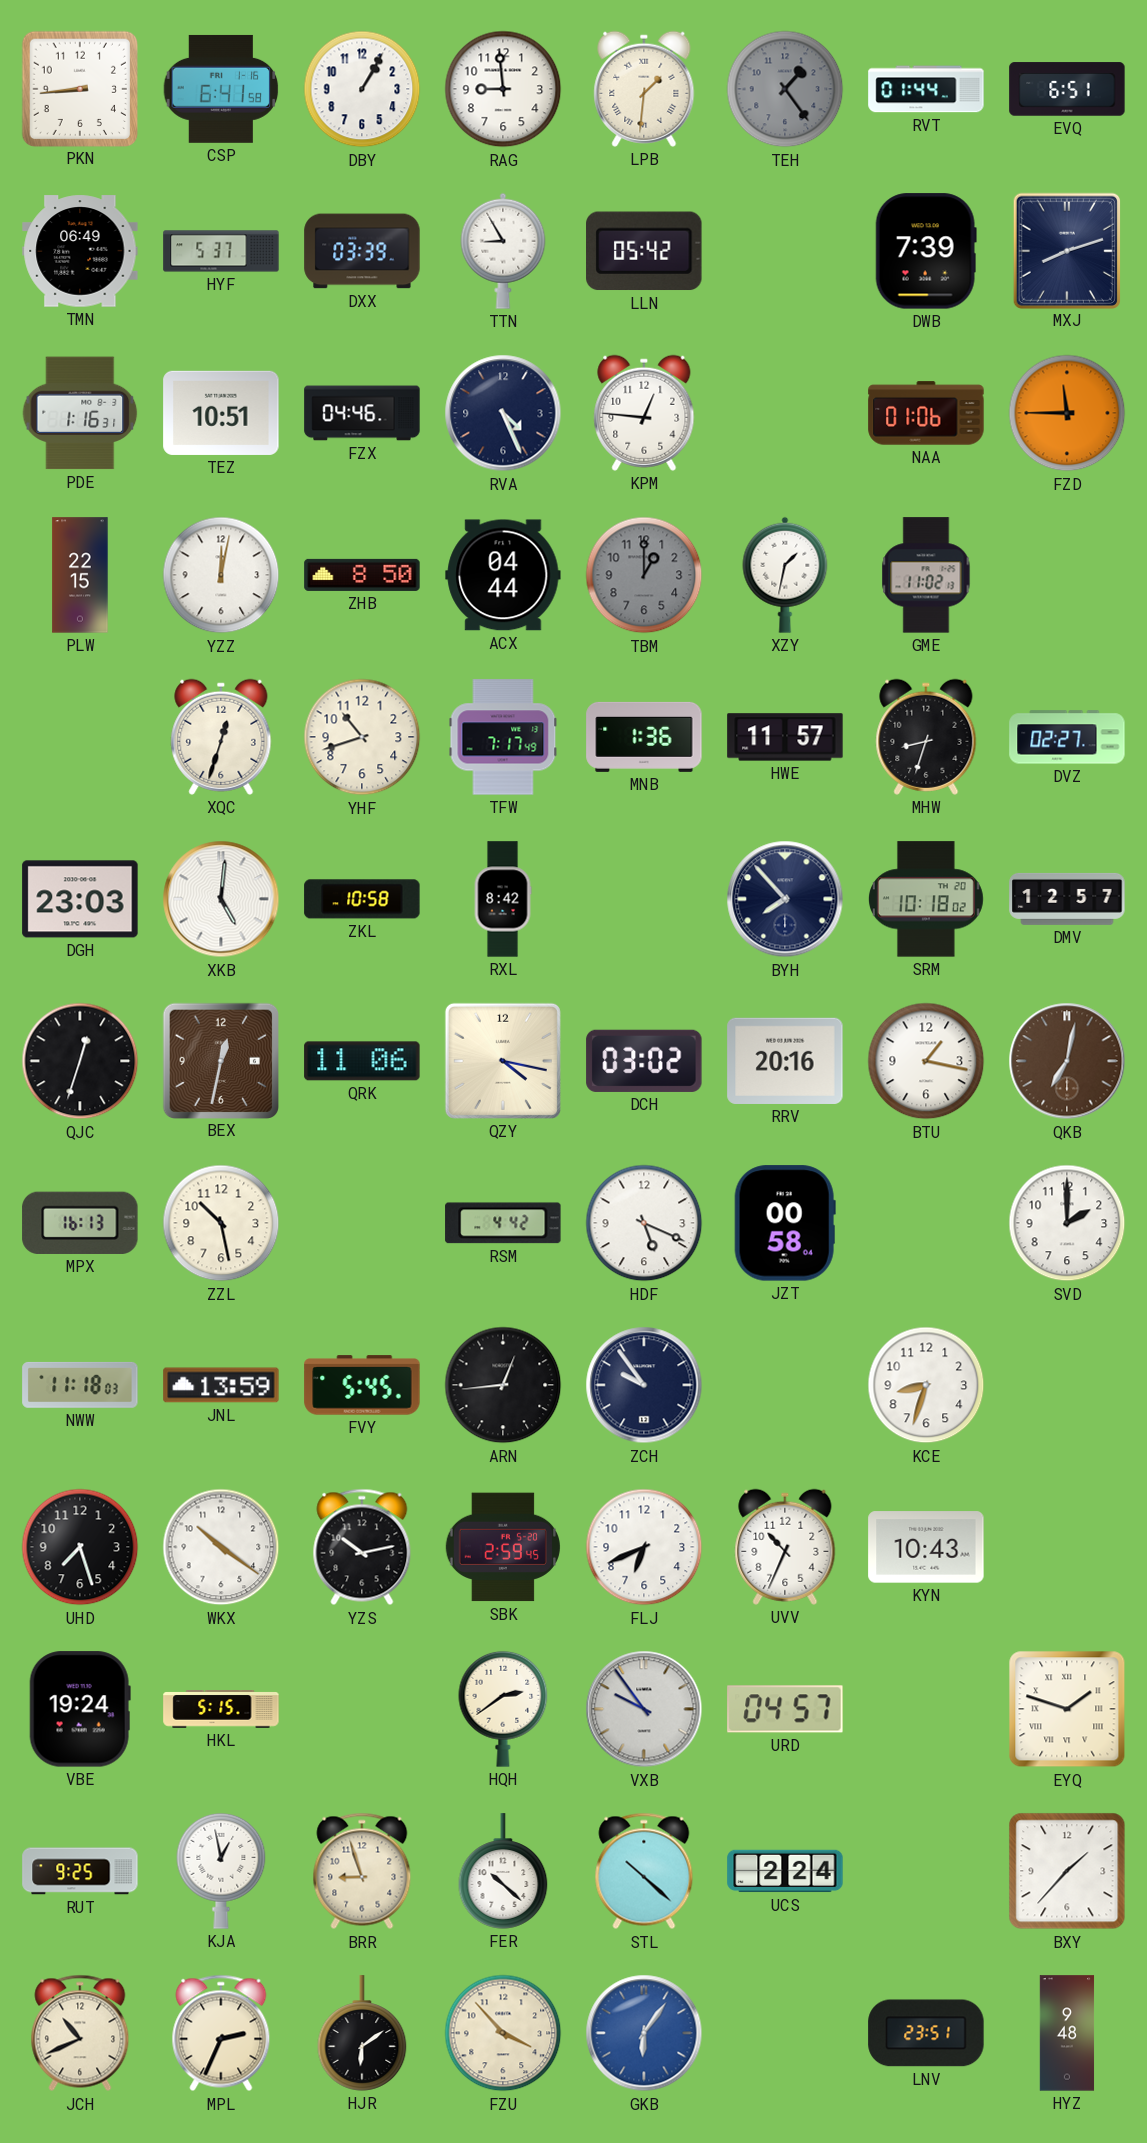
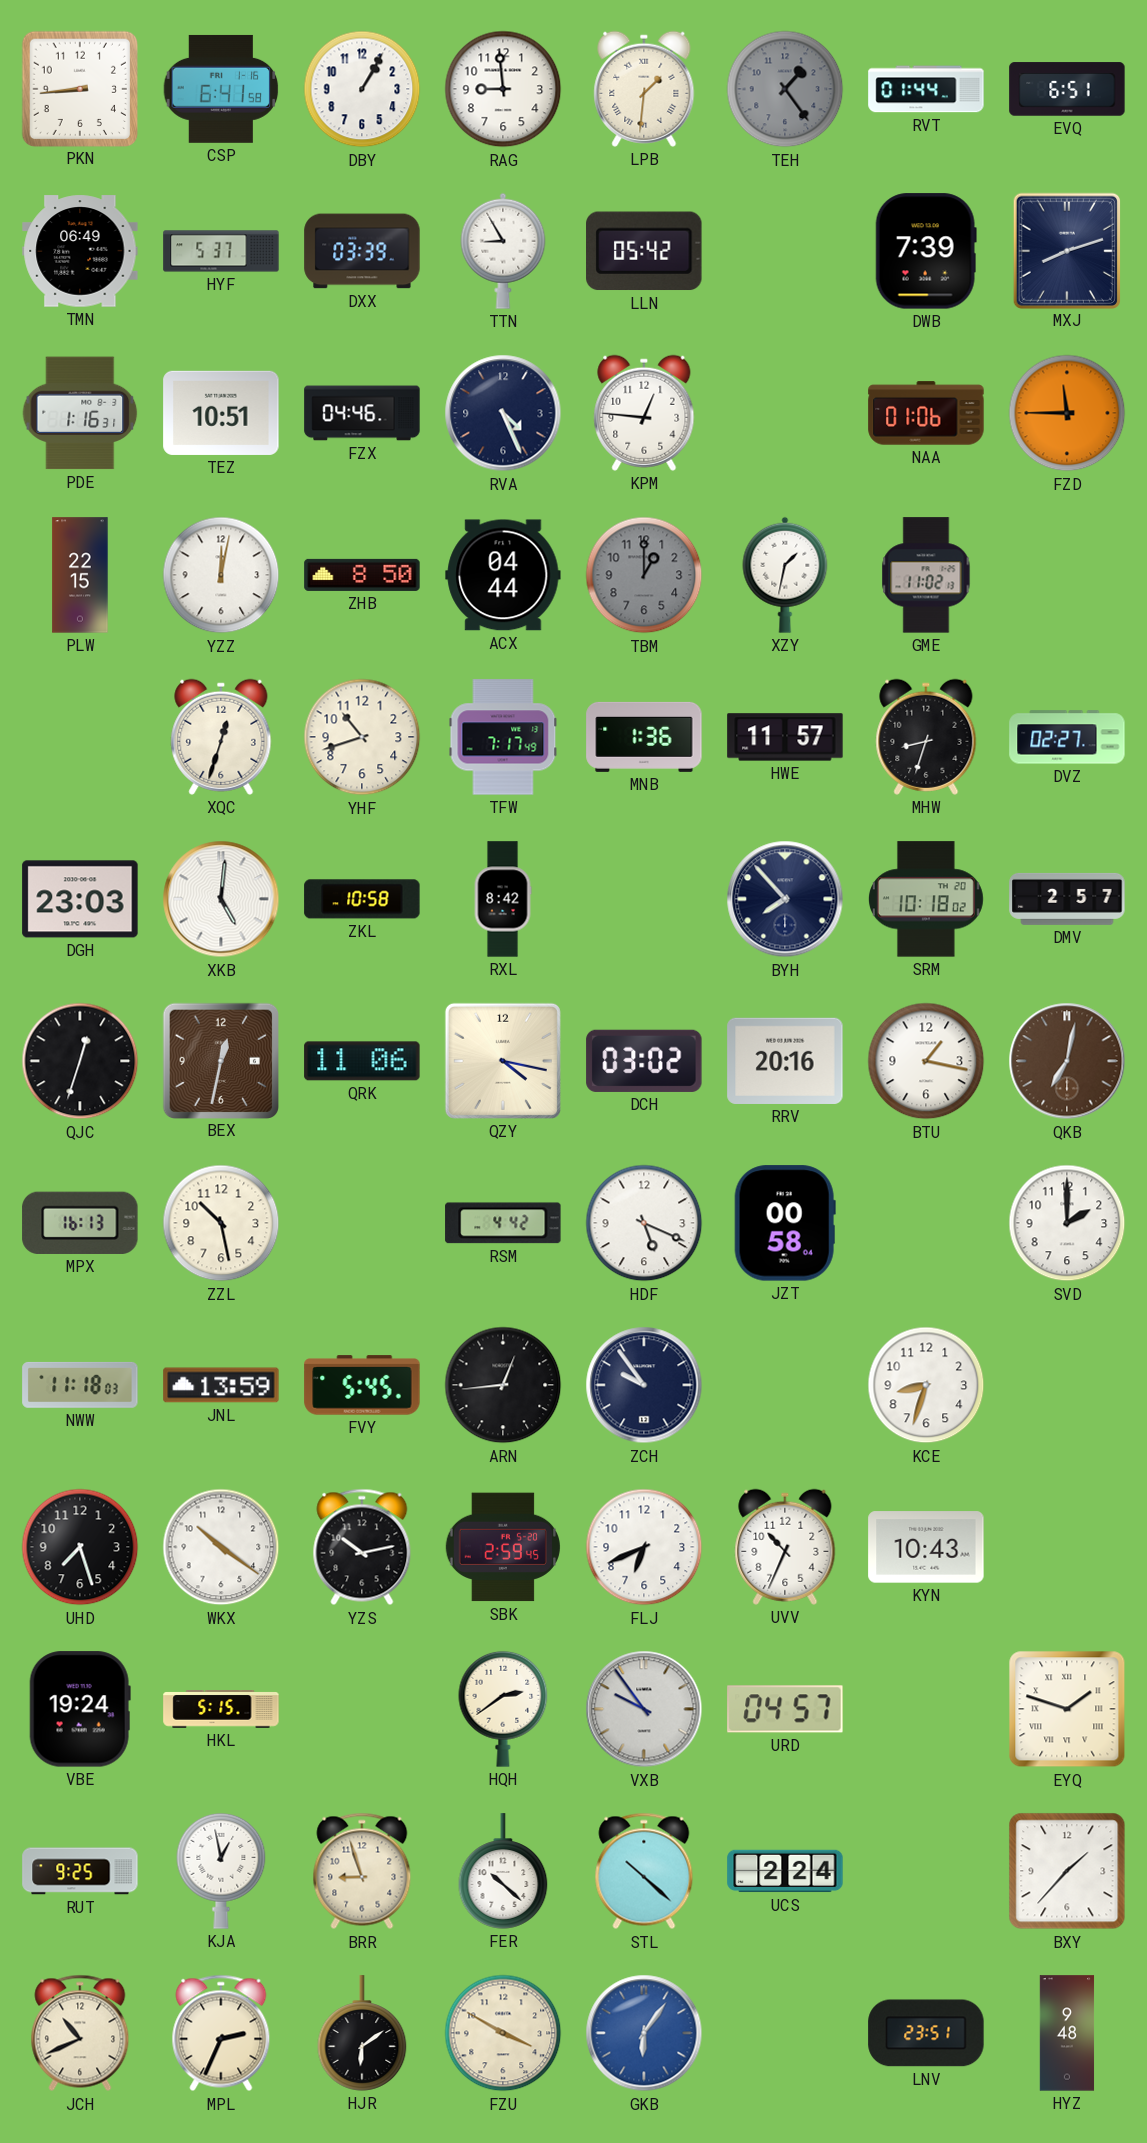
DMV: 12:57 -> 2:57 (1067, 899)
FZU: 3:53 -> 3:50 (503, 2033)
